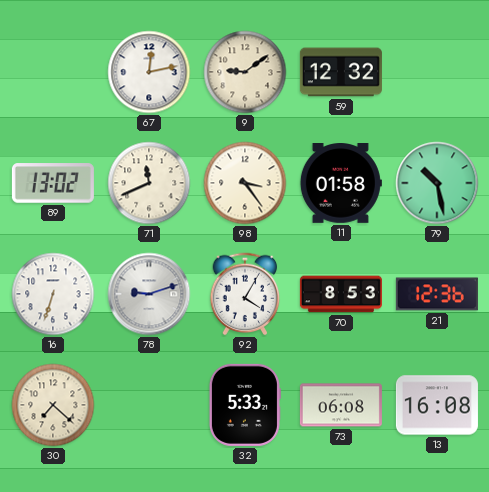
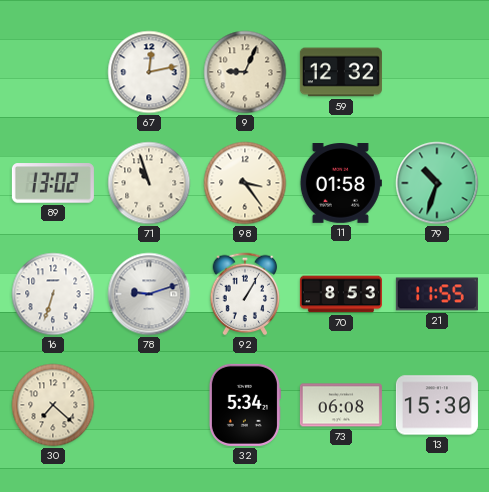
9: 9:09 -> 9:04 (245, 72)
71: 11:41 -> 10:57 (149, 183)
79: 10:28 -> 10:33 (437, 183)
92: 4:05 -> 1:05 (245, 294)
21: 12:36 -> 11:55 (437, 294)
32: 5:33 -> 5:34 (245, 405)
13: 16:08 -> 15:30 (437, 405)
